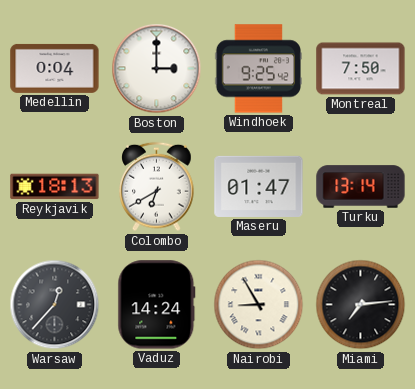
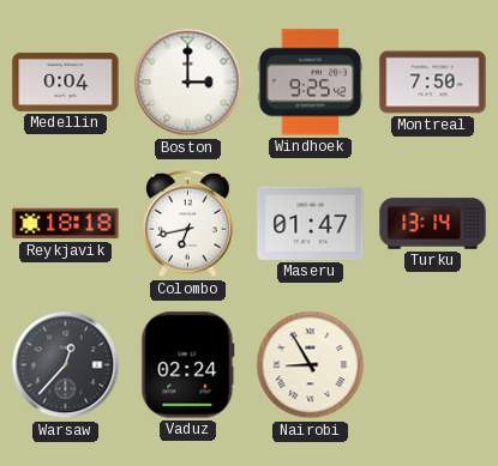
Reykjavik: 18:13 -> 18:18 (66, 224)
Colombo: 6:40 -> 6:43 (188, 224)
Vaduz: 14:24 -> 02:24 (188, 365)
Miami: 7:14 -> none (361, 305)
